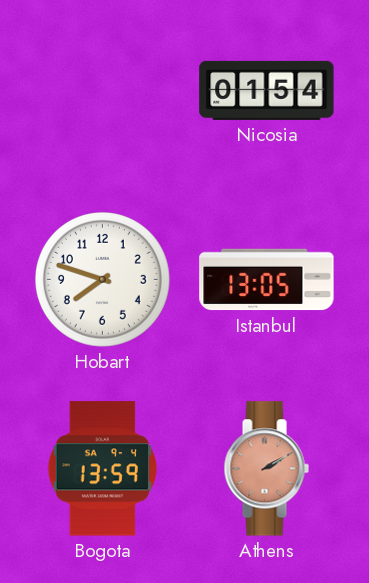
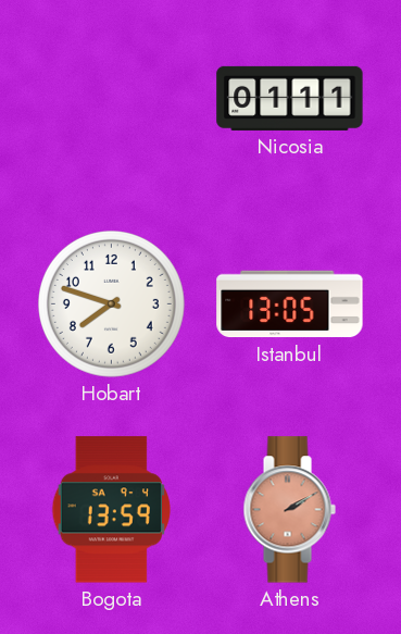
Nicosia: 01:54 -> 01:11 (290, 98)
